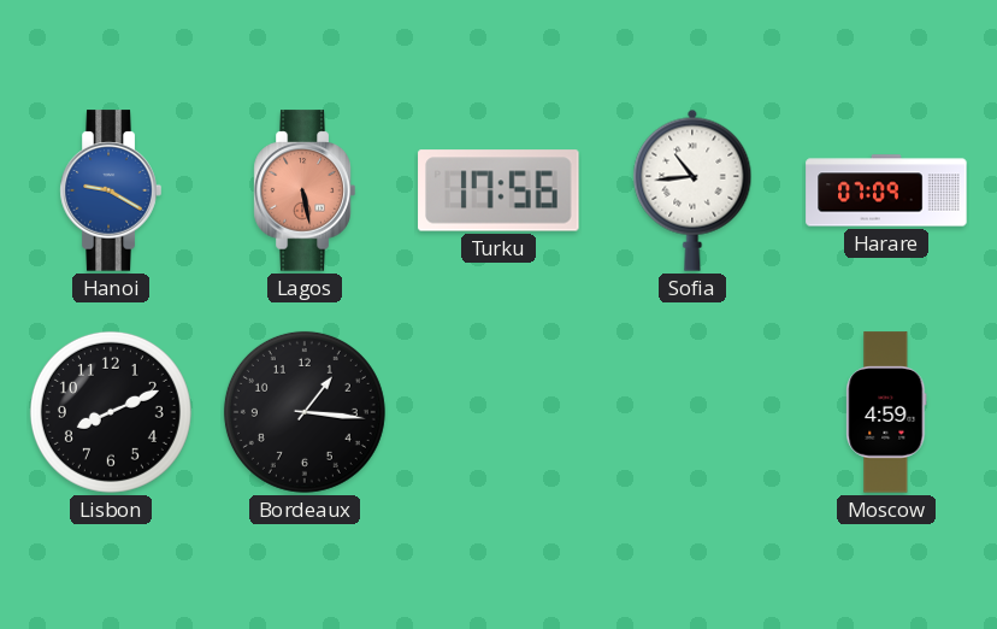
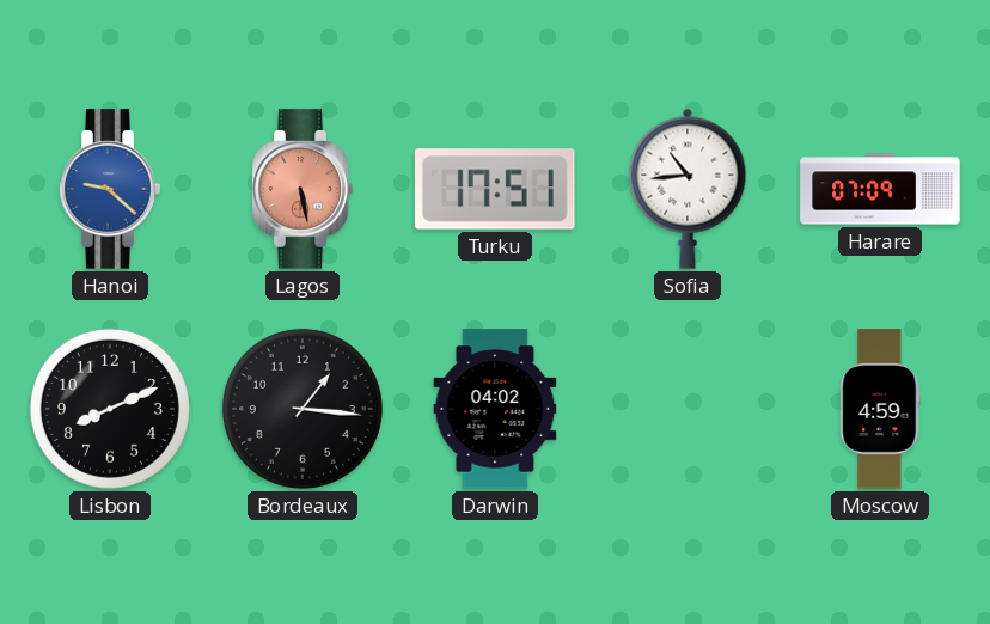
Hanoi: 9:20 -> 9:22 (110, 189)
Turku: 17:56 -> 17:51 (495, 189)
Darwin: none -> 04:02 (495, 409)
